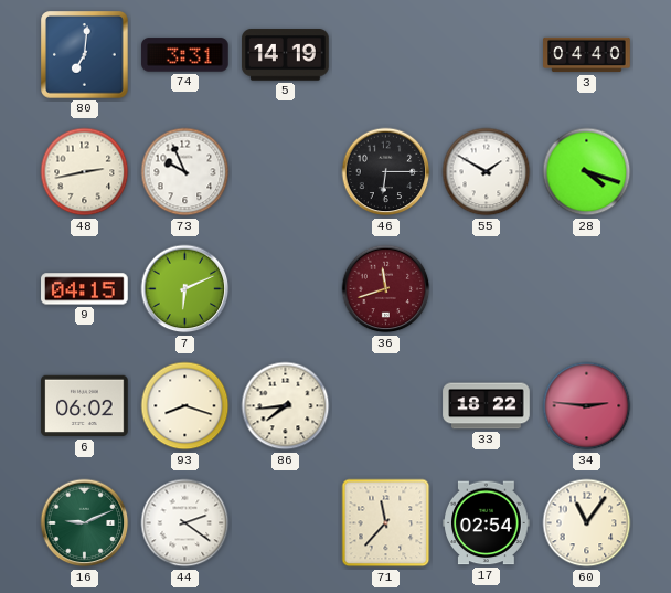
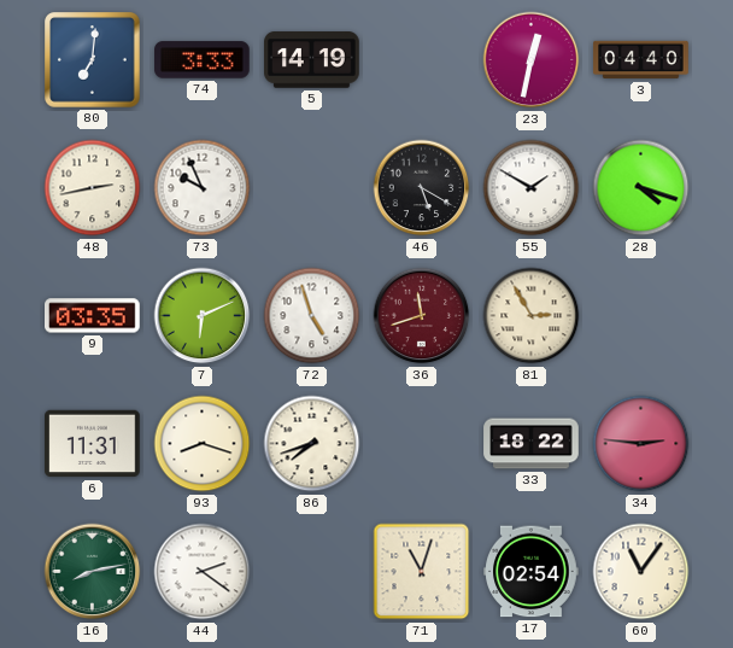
74: 3:31 -> 3:33 (203, 60)
23: none -> 12:32 (532, 60)
46: 6:15 -> 5:20 (422, 188)
9: 04:15 -> 03:35 (93, 316)
72: none -> 4:57 (312, 316)
81: none -> 2:55 (532, 316)
6: 06:02 -> 11:31 (93, 444)
86: 7:44 -> 7:42 (312, 444)
16: 9:11 -> 8:13 (93, 572)
71: 11:37 -> 11:03 (422, 572)
